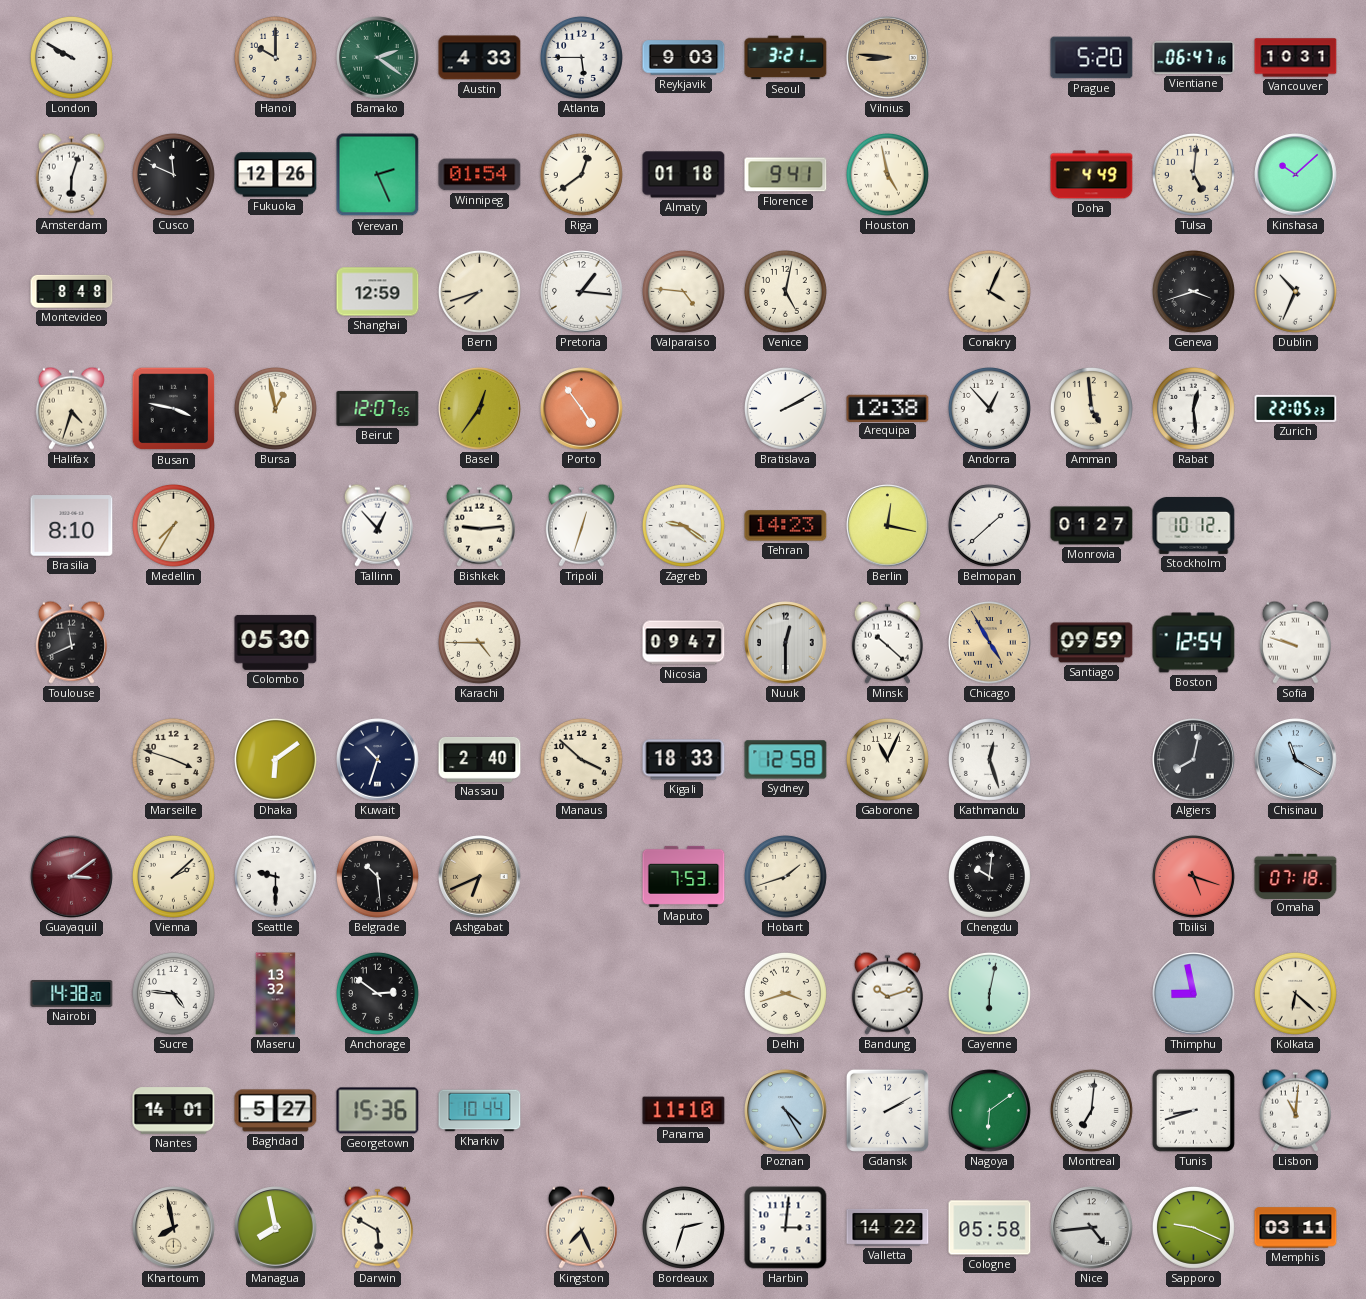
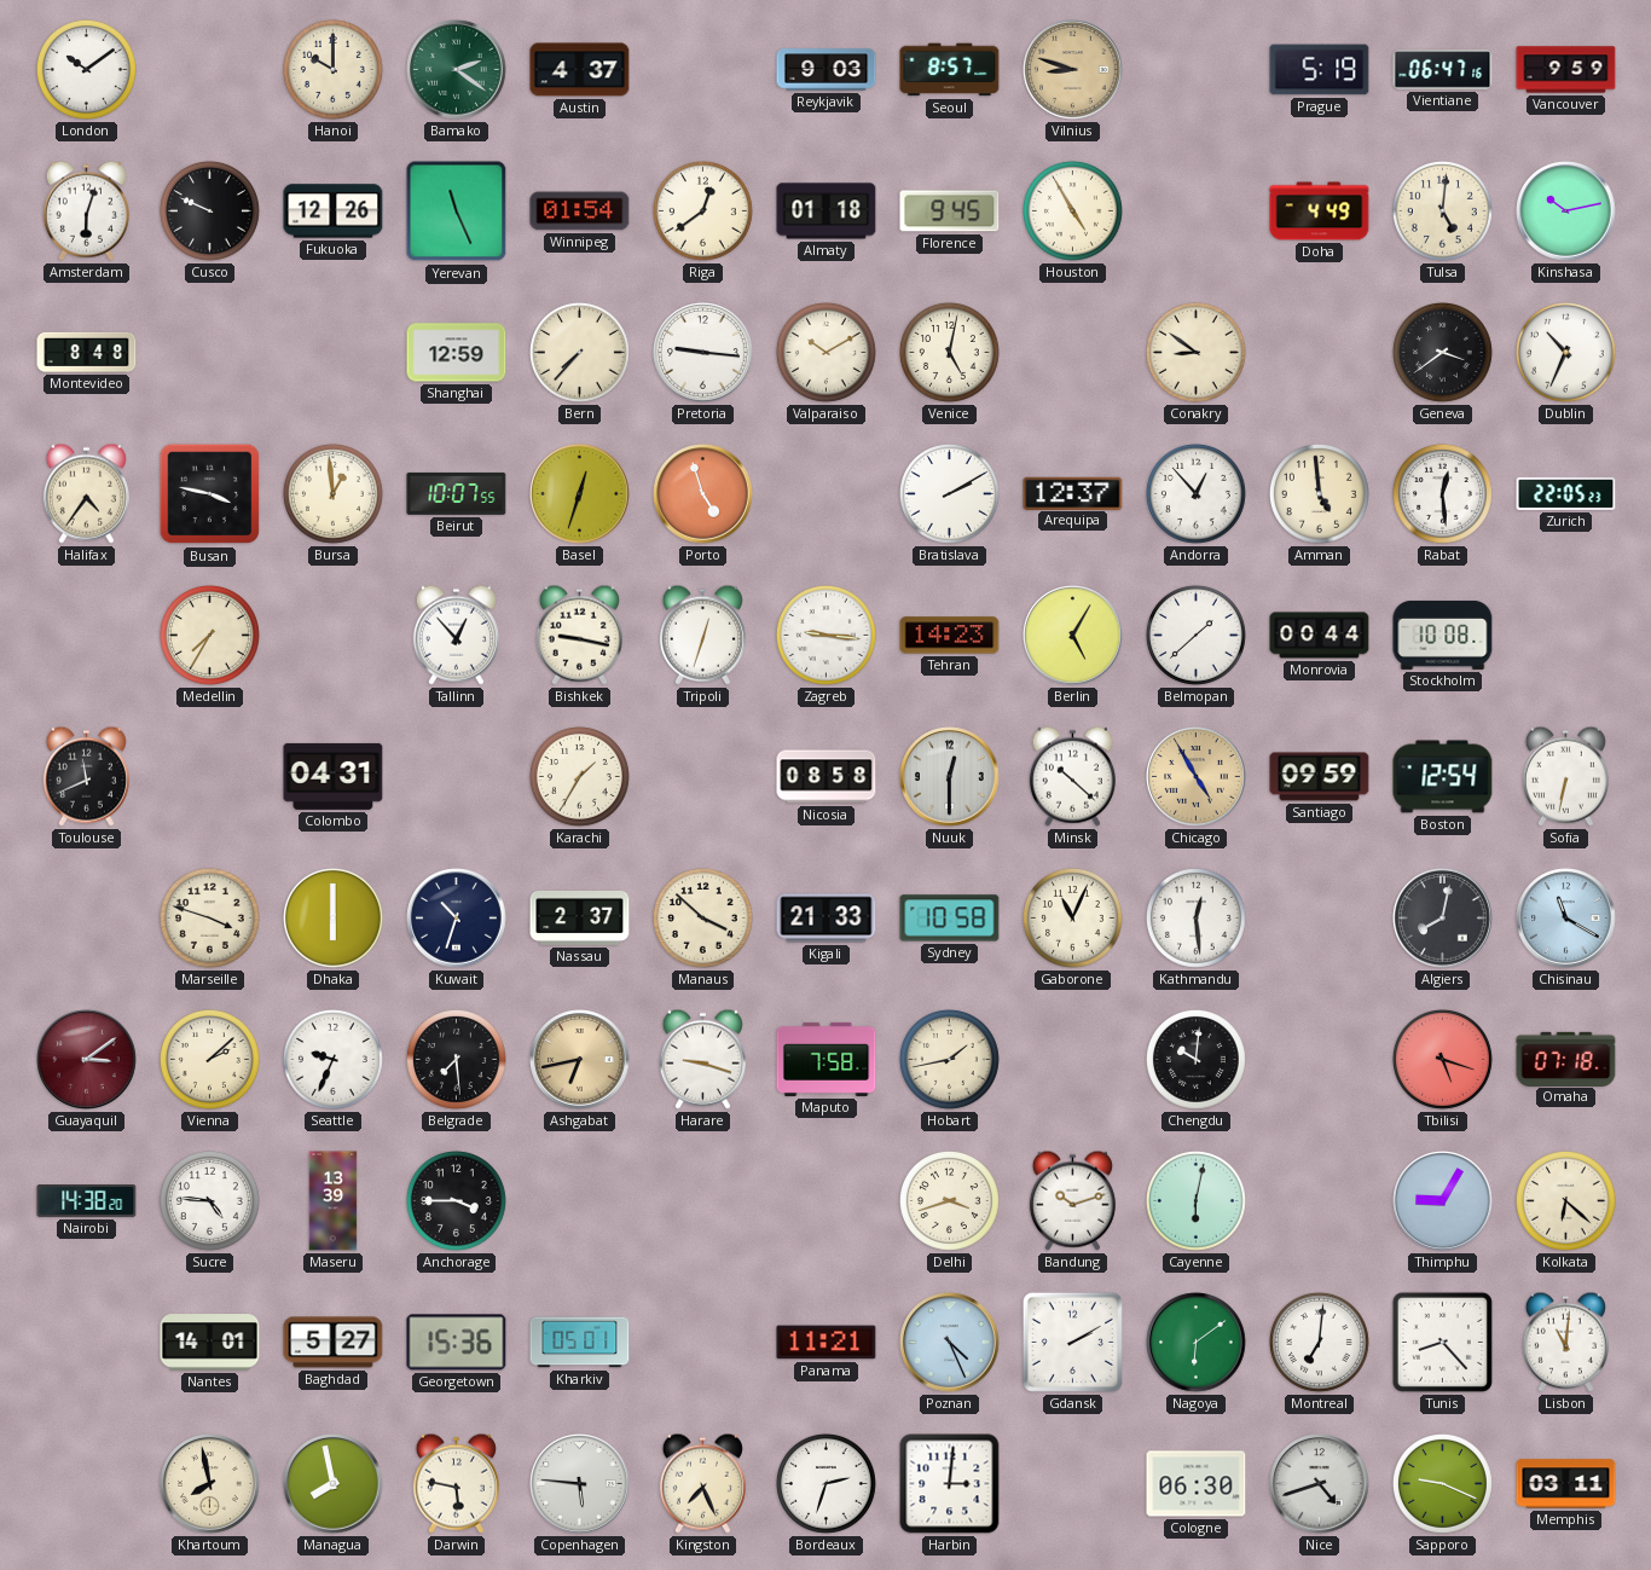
London: 9:50 -> 10:09 (86, 69)
Austin: 4:33 -> 4:37 (580, 70)
Atlanta: 5:45 -> none (581, 57)
Seoul: 3:21 -> 8:57 (950, 70)
Vilnius: 8:46 -> 8:48 (1073, 70)
Prague: 5:20 -> 5:19 (1320, 70)
Vancouver: 10:31 -> 9:59 (1566, 70)
Cusco: 11:49 -> 9:49 (209, 210)
Yerevan: 2:26 -> 11:26 (457, 212)
Florence: 9:41 -> 9:45 (950, 212)
Houston: 4:58 -> 4:55 (1072, 210)
Kinshasa: 10:08 -> 10:13 (1566, 212)
Bern: 7:42 -> 7:37 (579, 352)
Pretoria: 1:16 -> 9:16 (703, 353)
Valparaiso: 4:46 -> 10:10 (825, 352)
Conakry: 4:04 -> 8:51 (1195, 352)
Geneva: 3:42 -> 3:39 (1442, 352)
Halifax: 4:33 -> 4:36 (86, 493)
Bursa: 12:58 -> 12:59 (332, 493)
Beirut: 12:07 -> 10:07 (457, 493)
Basel: 12:36 -> 12:33 (580, 494)
Porto: 4:54 -> 4:57 (703, 494)
Arequipa: 12:38 -> 12:37 (1073, 493)
Brasilia: 8:10 -> none (72, 526)
Bishkek: 9:14 -> 9:17 (579, 635)
Zagreb: 9:21 -> 9:16 (825, 635)
Berlin: 12:17 -> 5:05 (1073, 636)
Monrovia: 01:27 -> 00:44 (1320, 636)
Stockholm: 10:12 -> 10:08 (1443, 635)
Colombo: 05:30 -> 04:31 (334, 776)
Karachi: 4:45 -> 1:35 (579, 776)
Nicosia: 09:47 -> 08:58 (827, 777)
Sofia: 9:48 -> 6:32 (1565, 776)
Dhaka: 6:09 -> 6:00 (332, 917)
Nassau: 2:40 -> 2:37 (580, 917)
Kigali: 18:33 -> 21:33 (827, 919)
Sydney: 12:58 -> 10:58 (950, 919)
Kathmandu: 12:27 -> 12:29 (1195, 917)
Seattle: 9:30 -> 9:34 (332, 1059)
Belgrade: 10:29 -> 7:29 (456, 1059)
Ashgabat: 6:41 -> 6:43 (580, 1060)
Harare: none -> 9:18 (702, 1059)
Maputo: 7:53 -> 7:58 (827, 1059)
Hobart: 1:42 -> 1:43 (949, 1059)
Maseru: 13:32 -> 13:39 (334, 1201)
Anchorage: 2:51 -> 3:45 (456, 1200)
Thimphu: 8:58 -> 9:05 (1443, 1201)
Kharkiv: 10:44 -> 05:01 (580, 1343)
Panama: 11:10 -> 11:21 (827, 1343)
Poznan: 4:25 -> 4:26 (950, 1343)
Tunis: 8:42 -> 8:23 (1442, 1342)
Darwin: 5:50 -> 5:47 (456, 1483)
Copenhagen: none -> 5:46 (580, 1484)
Valletta: 14:22 -> none (888, 1227)
Cologne: 05:58 -> 06:30 (1197, 1484)
Nice: 4:44 -> 4:42 (1320, 1484)
